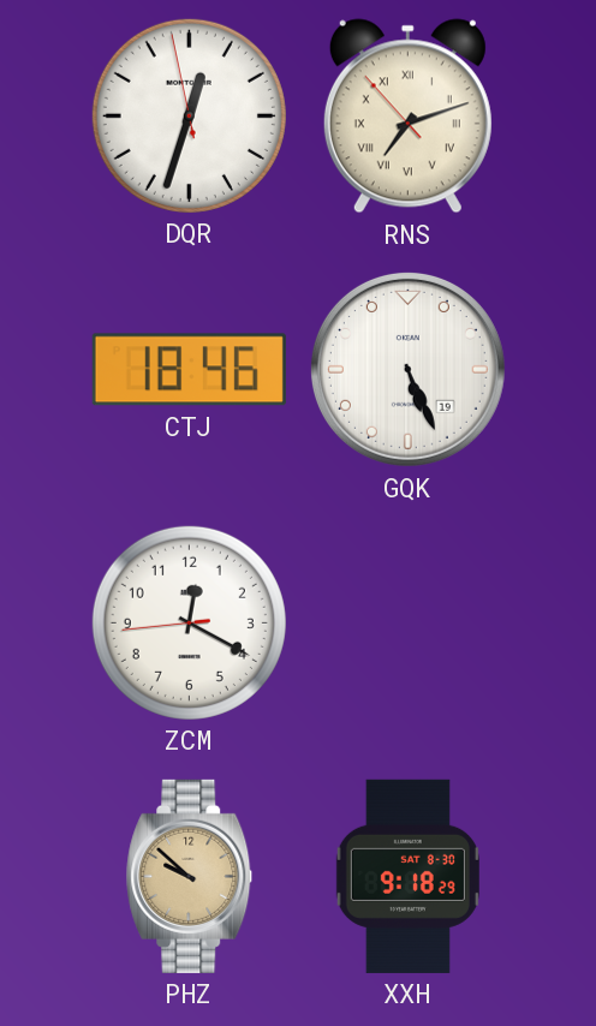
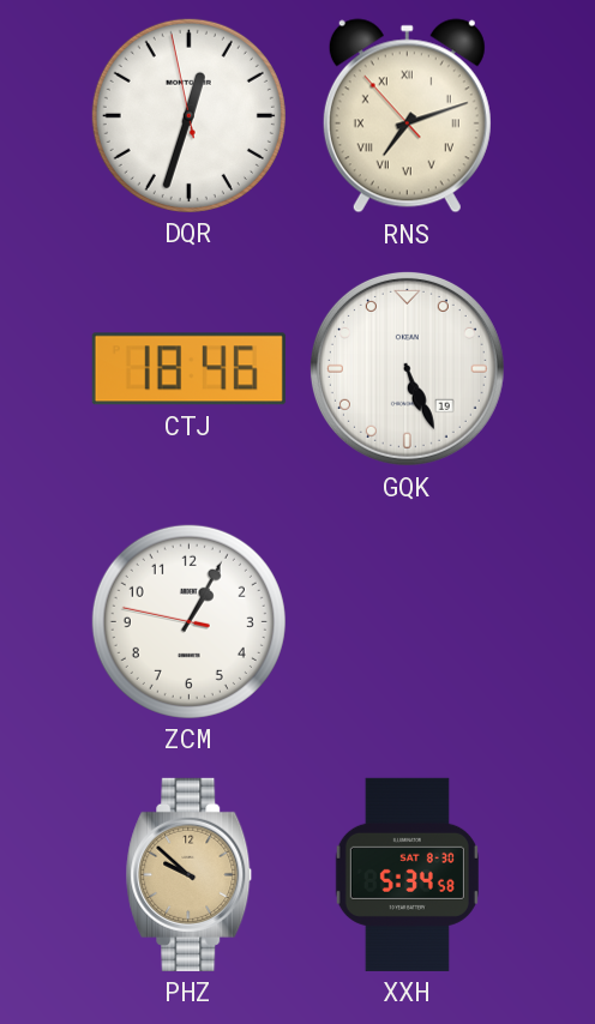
ZCM: 12:19 -> 1:04 (188, 621)
XXH: 9:18 -> 5:34 (407, 874)
